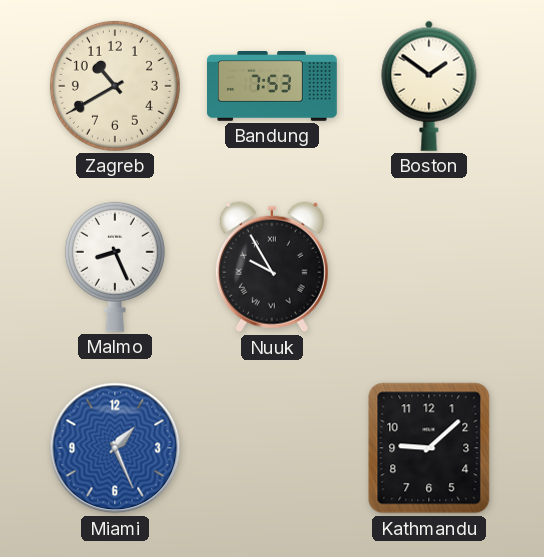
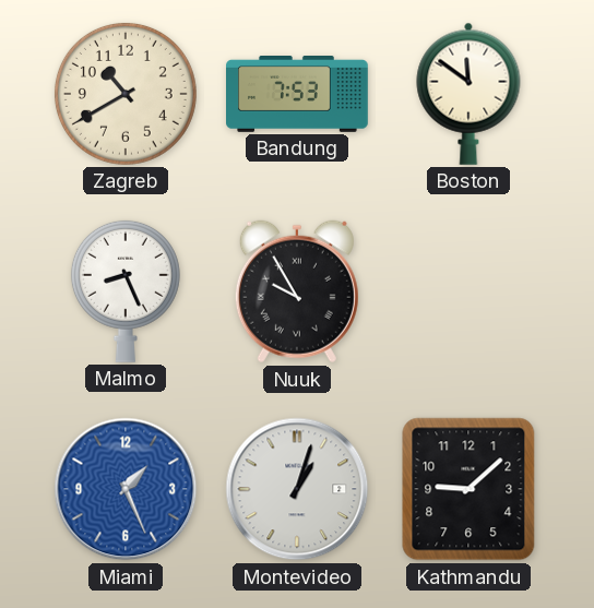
Boston: 1:51 -> 11:51 (468, 94)
Montevideo: none -> 1:03 (297, 489)
